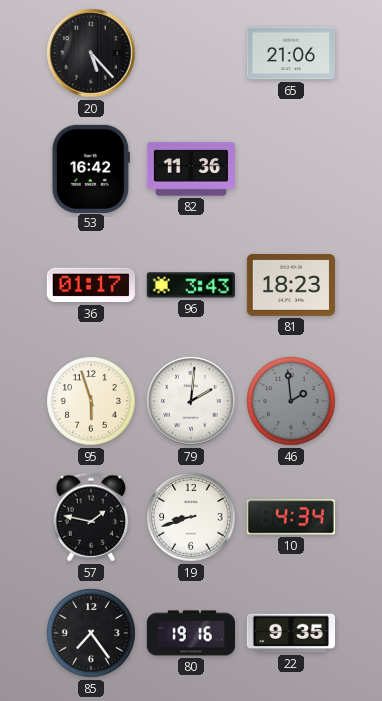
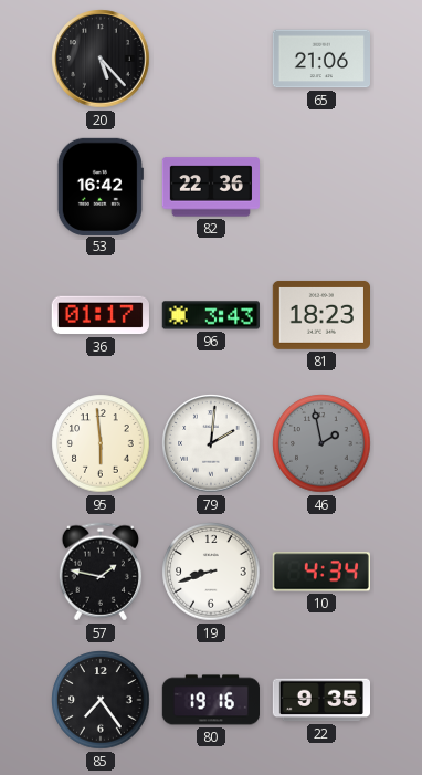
82: 11:36 -> 22:36 (210, 187)
95: 5:57 -> 5:59 (101, 443)
46: 1:59 -> 1:58 (321, 443)
